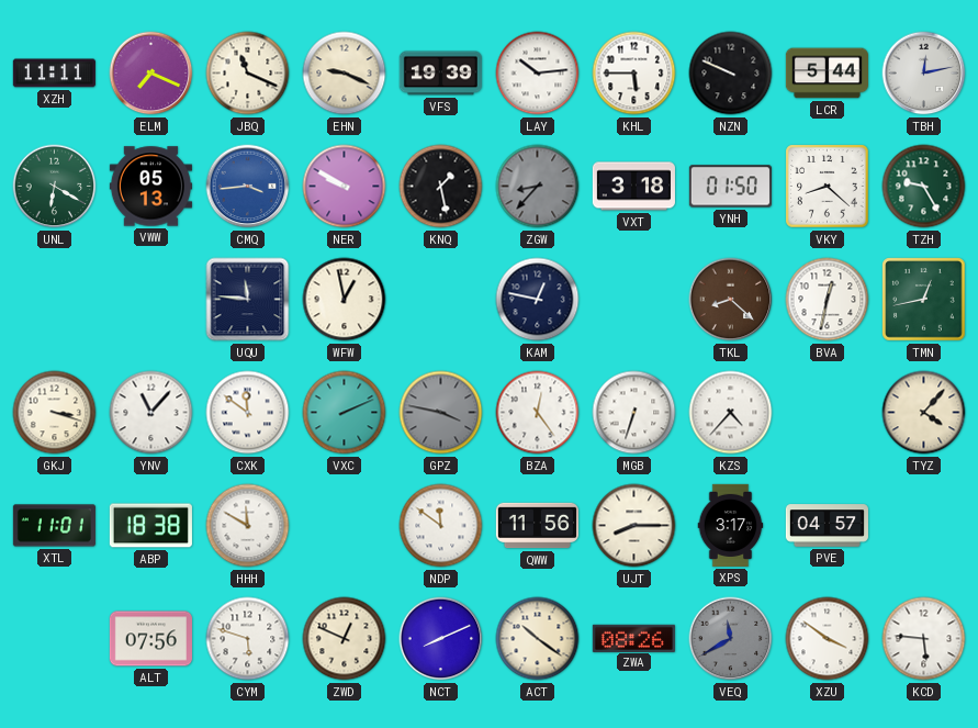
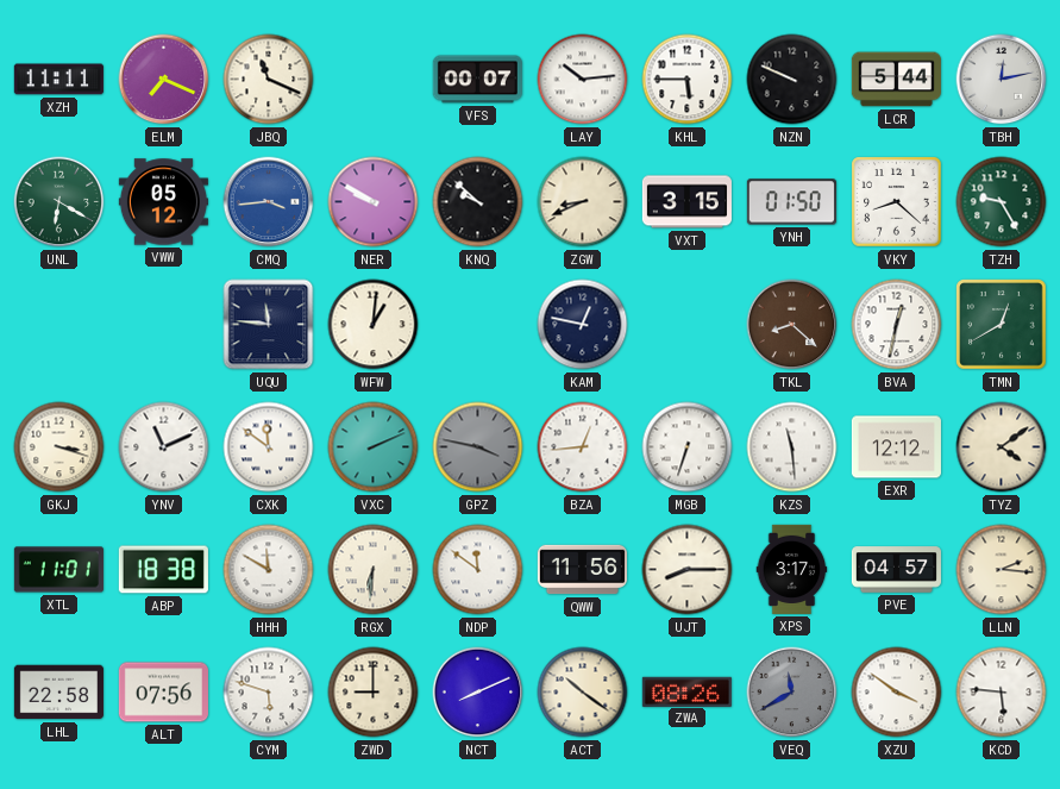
EHN: 9:19 -> none (345, 74)
VFS: 19:39 -> 00:07 (477, 80)
VWW: 05:13 -> 05:12 (163, 202)
KNQ: 1:28 -> 9:52 (478, 202)
ZGW: 8:37 -> 8:41 (583, 202)
ZGW dial: grey -> cream (583, 202)
VXT: 3:18 -> 3:15 (686, 202)
WFW: 12:58 -> 1:01 (374, 325)
TMN: 12:43 -> 12:40 (1002, 325)
YNV: 11:07 -> 11:11 (164, 447)
BZA: 12:24 -> 12:44 (583, 447)
KZS: 4:37 -> 11:29 (792, 447)
EXR: none -> 12:12 (896, 447)
TYZ: 4:07 -> 4:09 (1002, 447)
RGX: none -> 6:31 (374, 570)
LLN: none -> 2:16 (1002, 570)
LHL: none -> 22:58 (58, 693)
ZWD: 12:49 -> 9:00 (374, 693)
